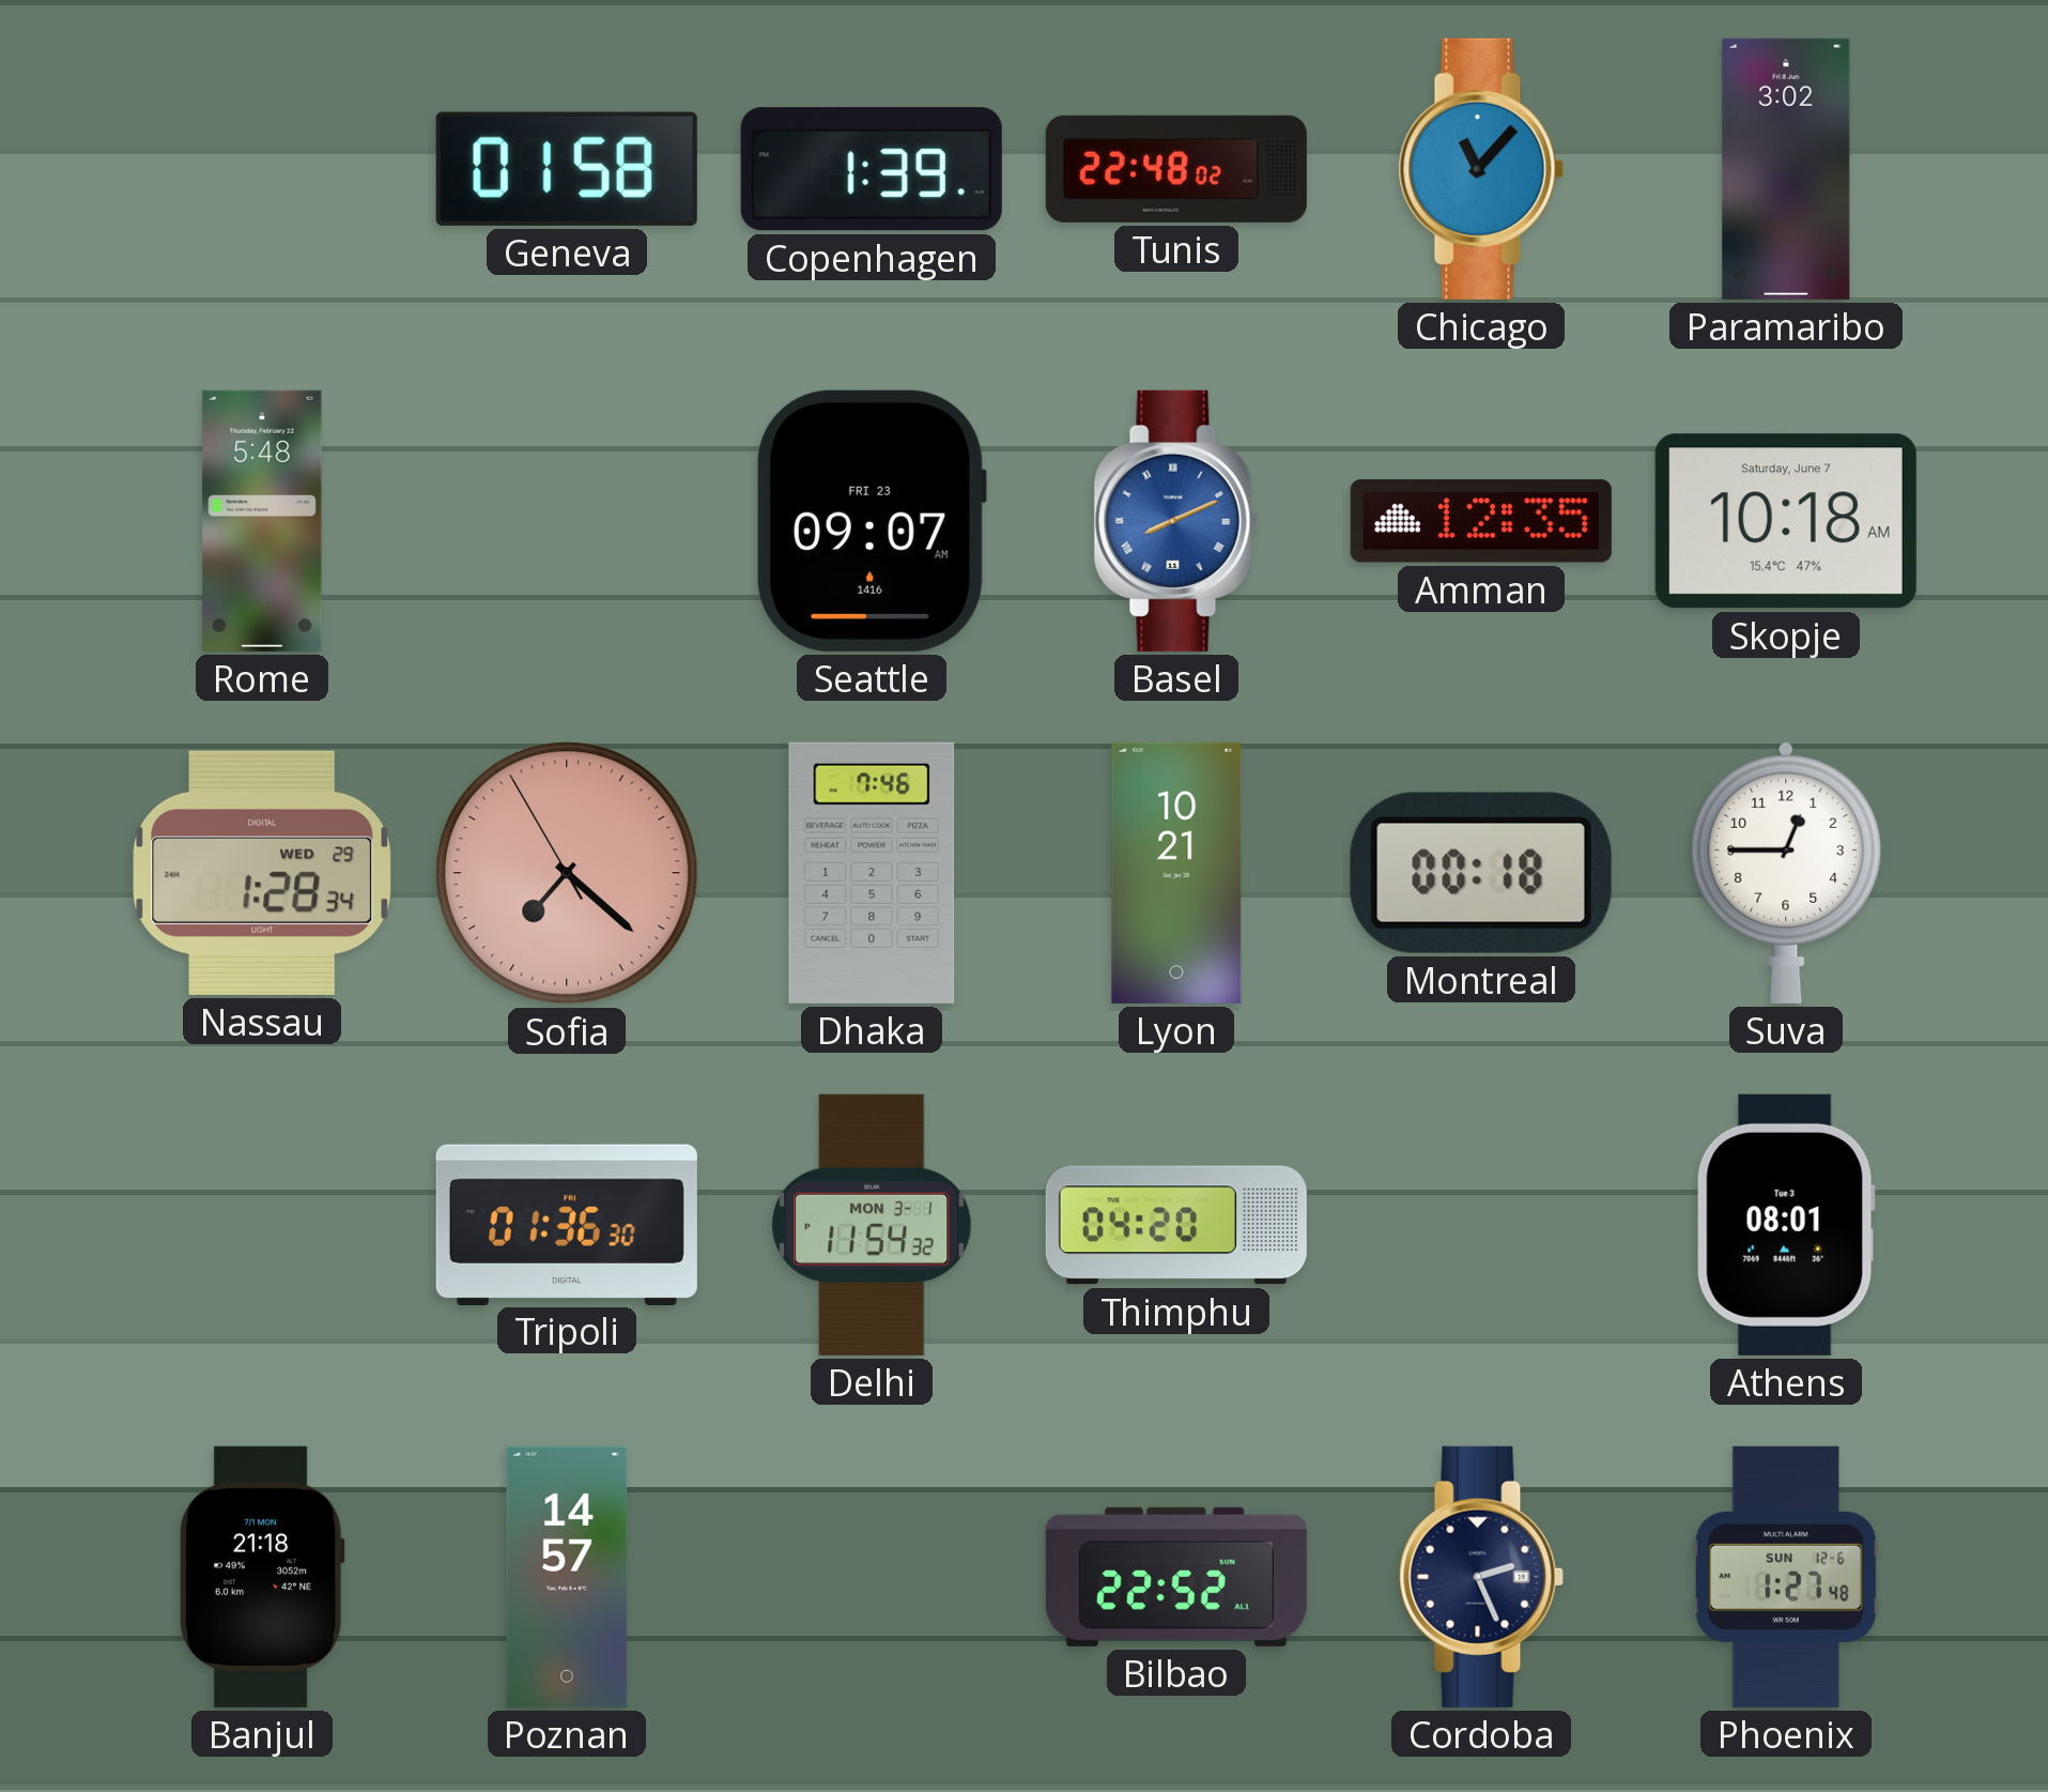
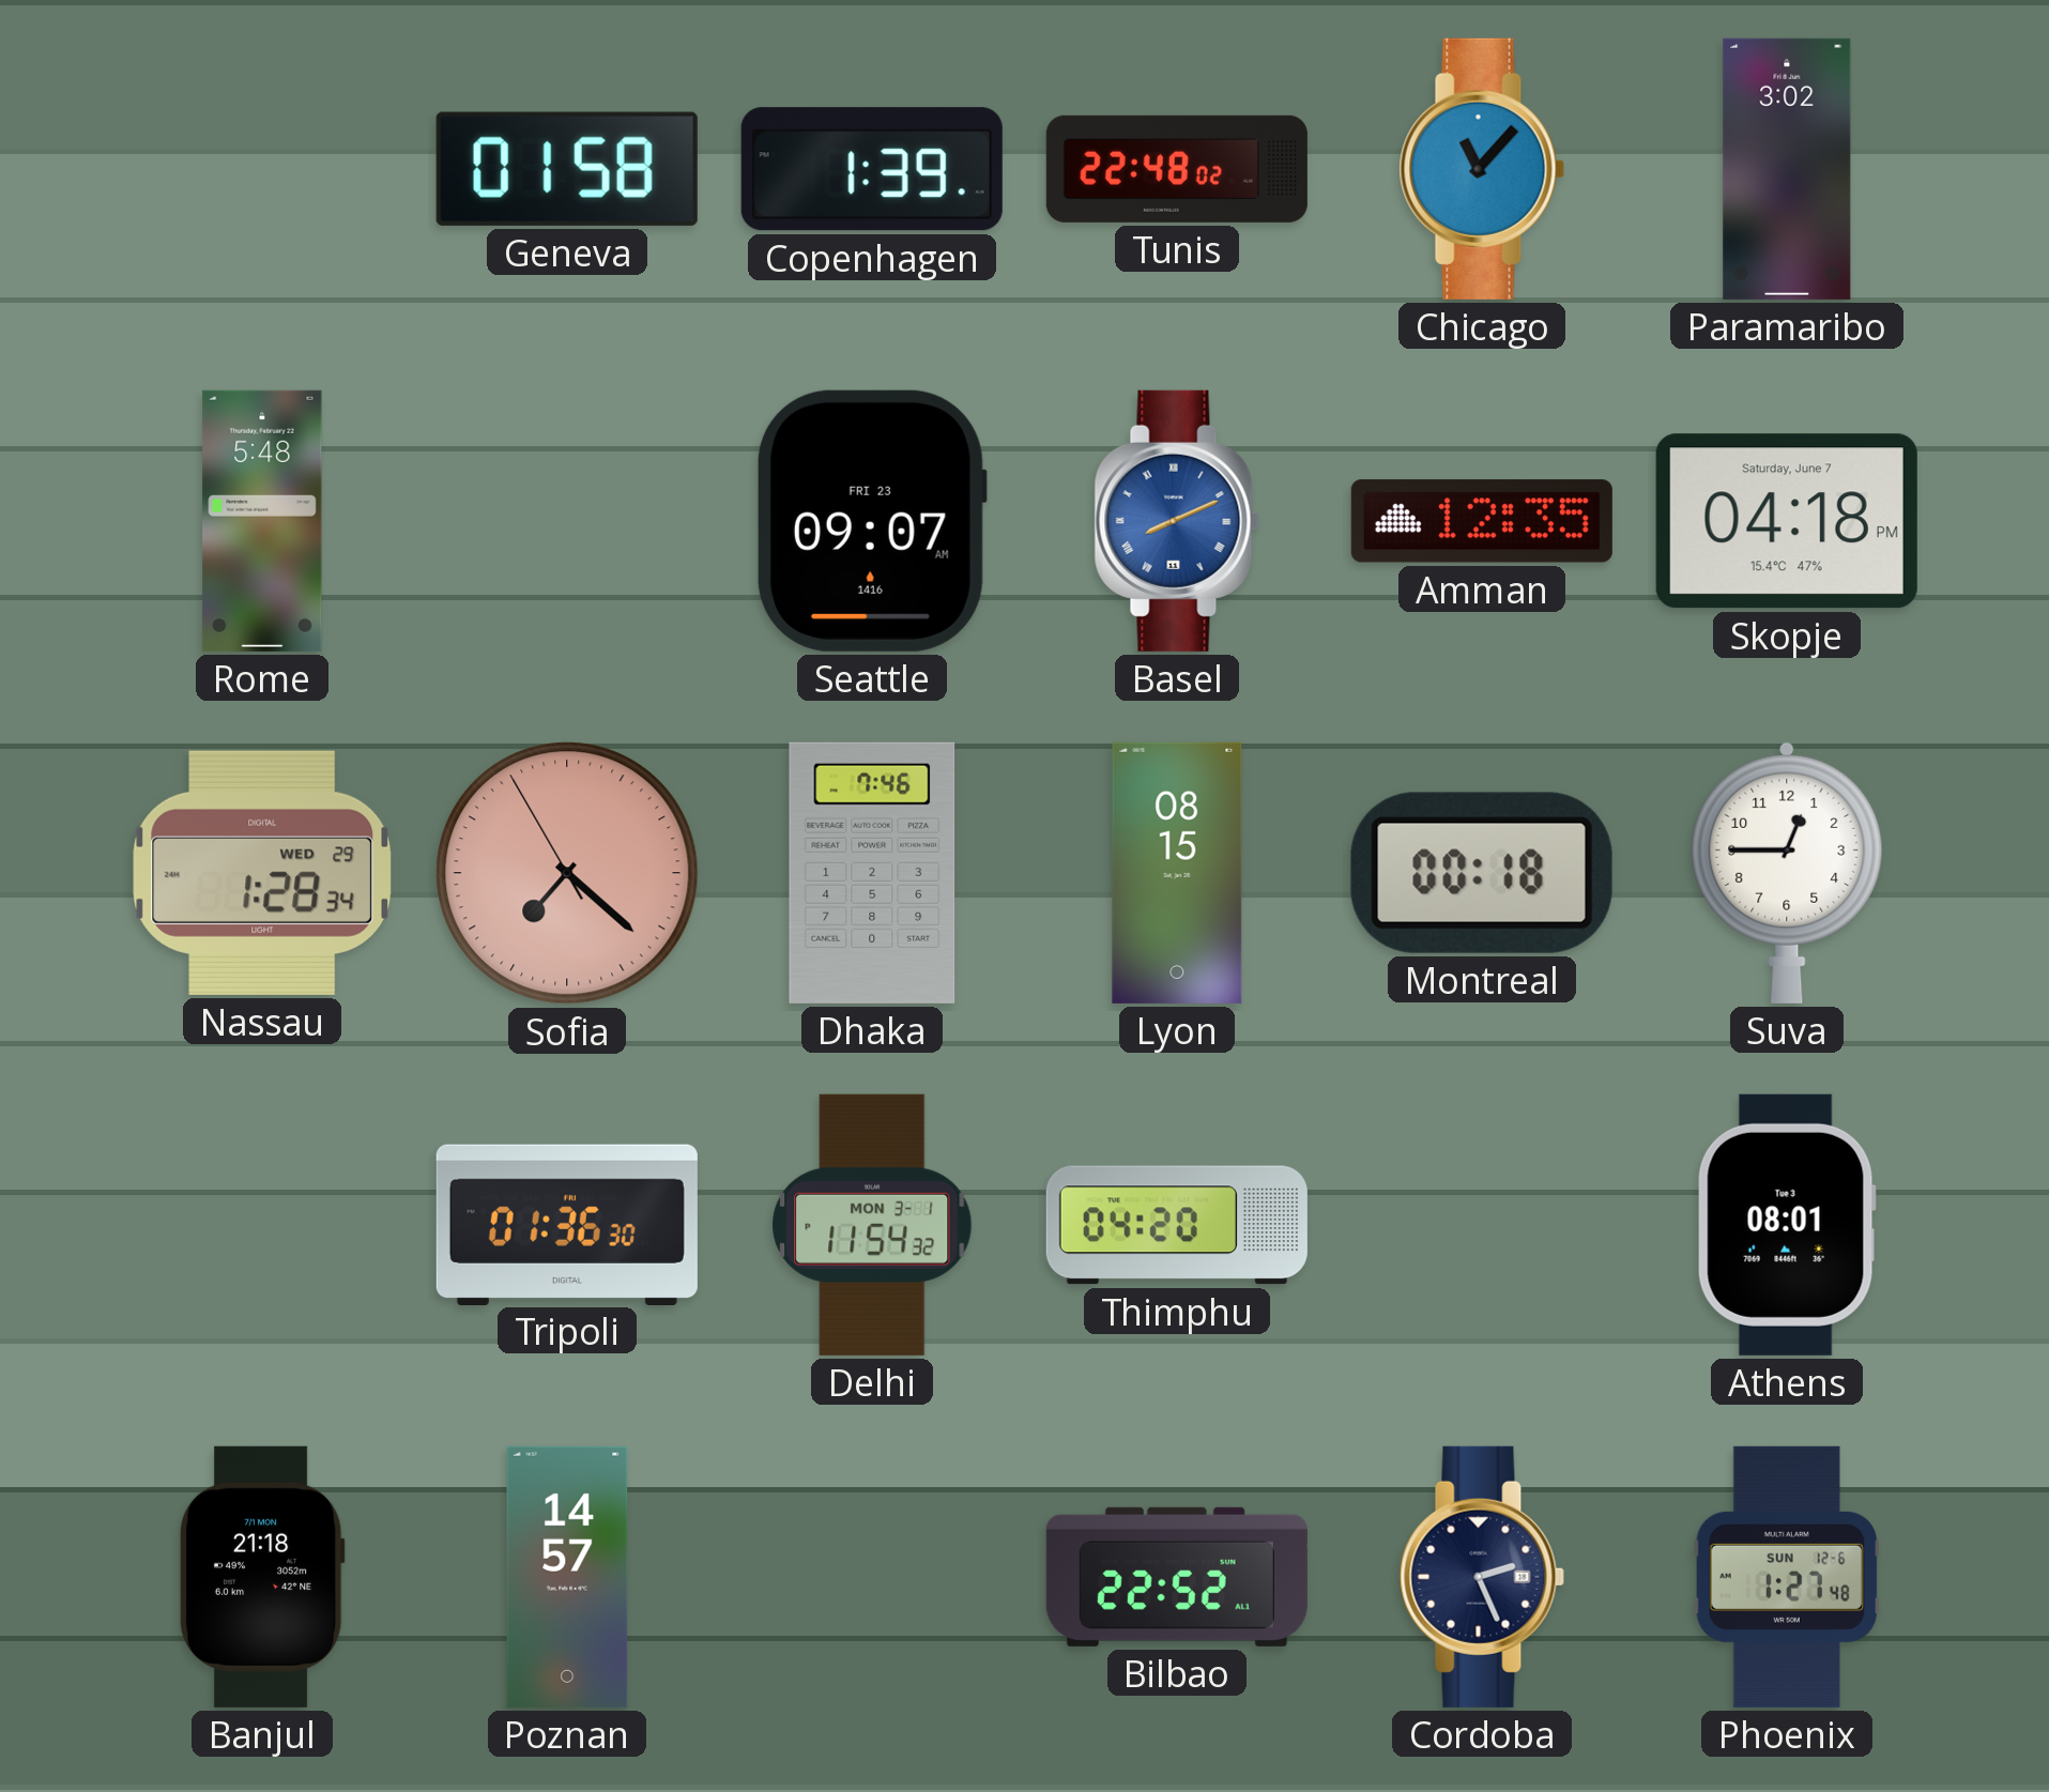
Skopje: 10:18 -> 04:18 (1787, 521)
Lyon: 10:21 -> 08:15 (1177, 873)
